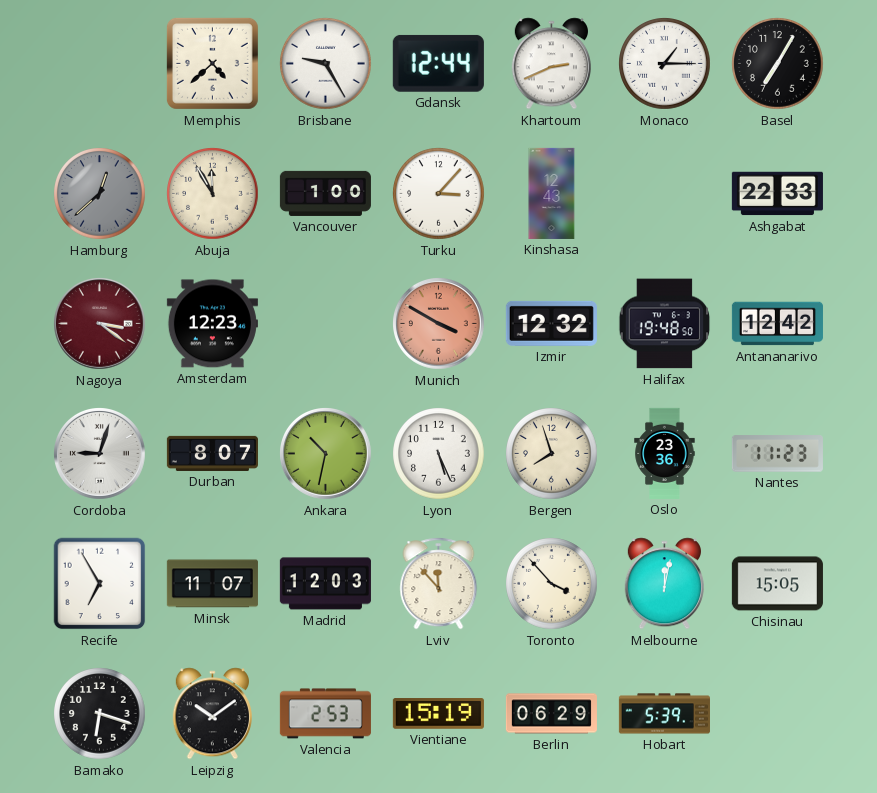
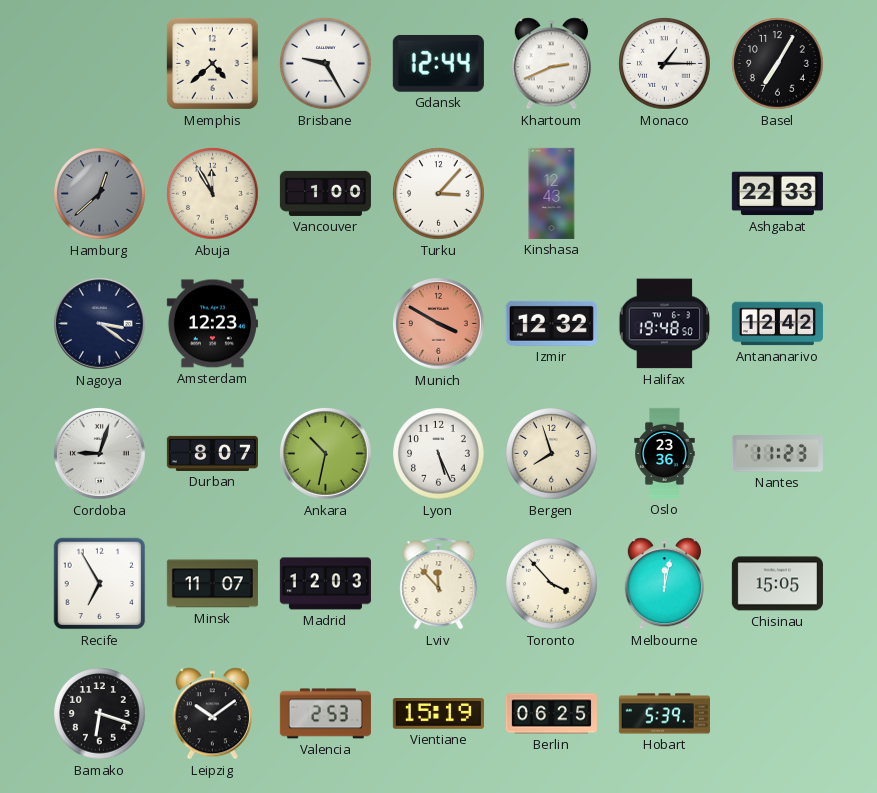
Nagoya dial: burgundy -> navy (100, 324)
Berlin: 06:29 -> 06:25 (551, 714)
